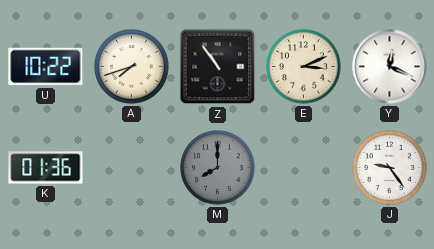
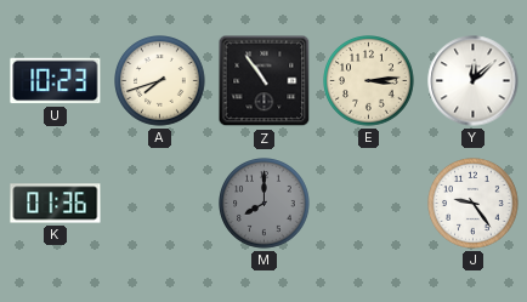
U: 10:22 -> 10:23 (56, 81)
E: 3:11 -> 3:14 (369, 81)
Y: 12:19 -> 12:08 (474, 81)
